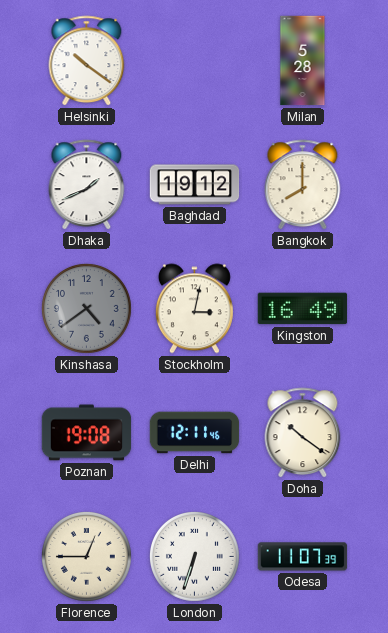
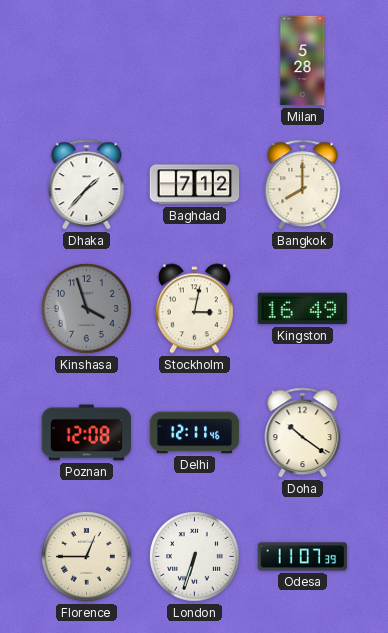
Helsinki: 10:21 -> none (87, 61)
Dhaka: 1:41 -> 1:37 (87, 185)
Baghdad: 19:12 -> 7:12 (195, 185)
Kinshasa: 4:39 -> 3:57 (87, 309)
Poznan: 19:08 -> 12:08 (87, 433)
